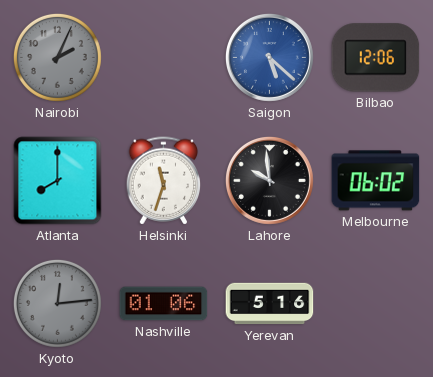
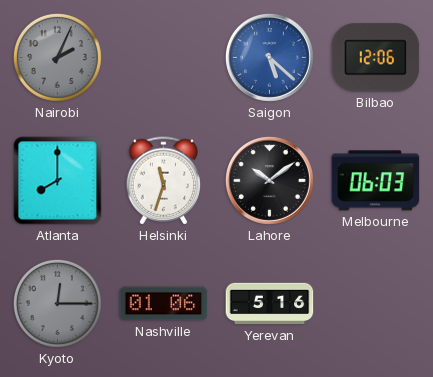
Lahore: 9:59 -> 10:09 (269, 180)
Melbourne: 06:02 -> 06:03 (376, 181)
Kyoto: 12:14 -> 12:15 (57, 303)
